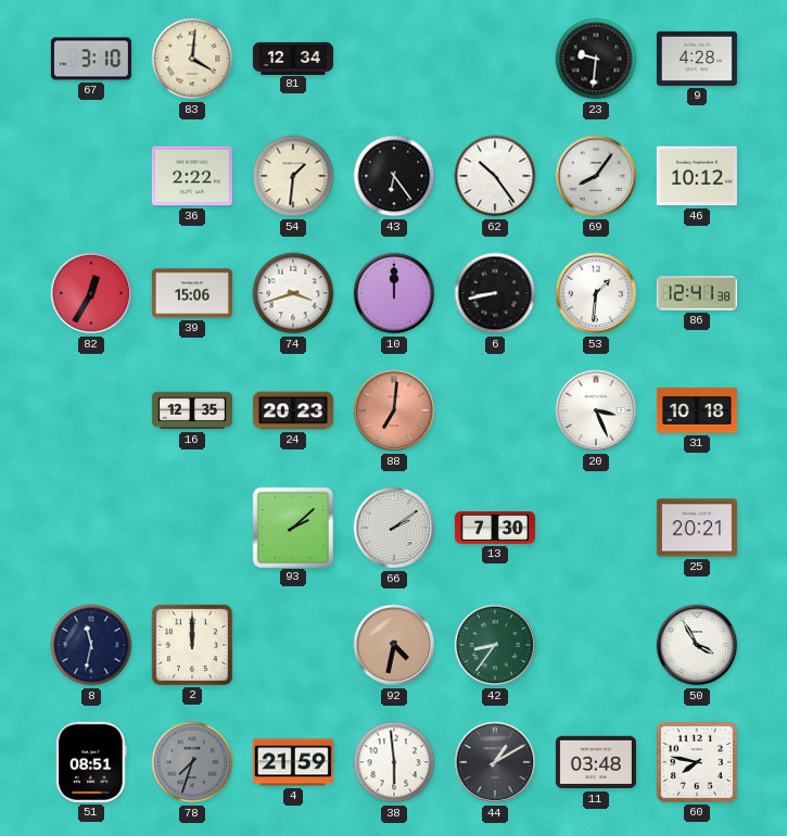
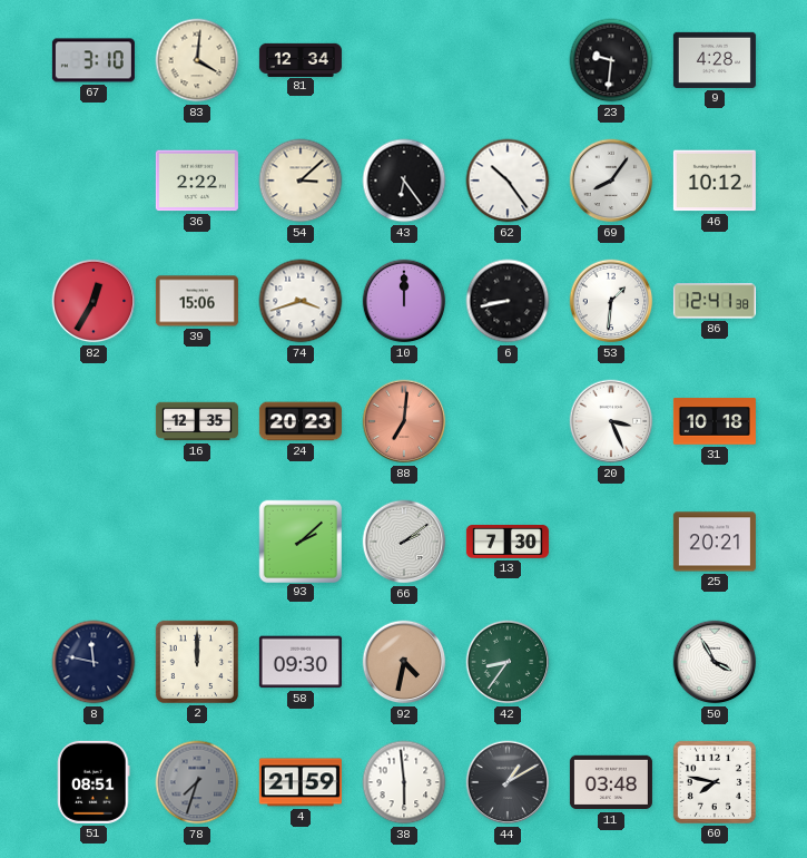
54: 1:31 -> 3:08 (301, 181)
8: 11:32 -> 11:47 (94, 662)
58: none -> 09:30 (301, 662)
